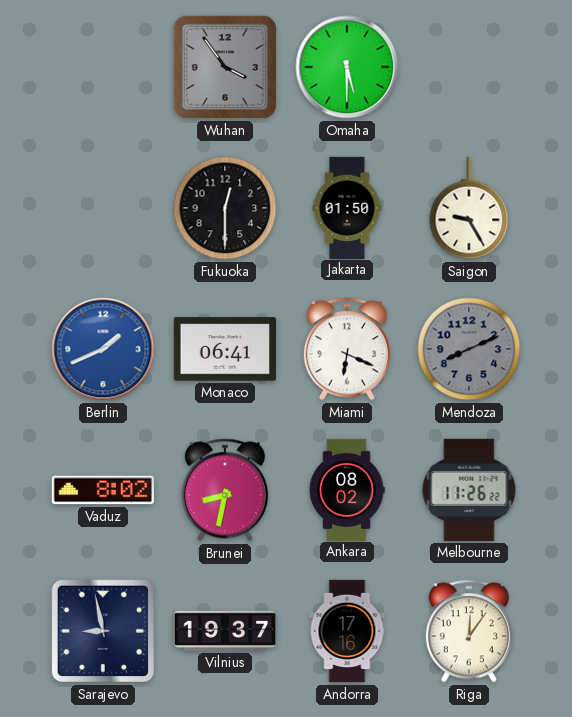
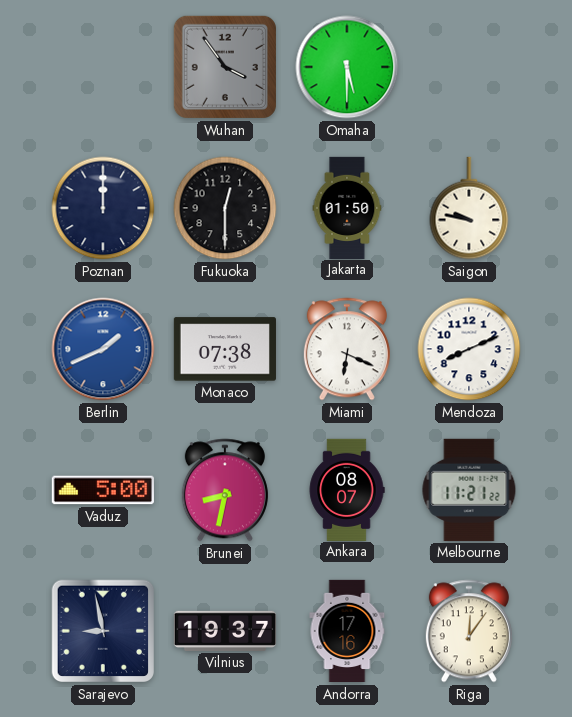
Poznan: none -> 12:00 (103, 208)
Saigon: 9:25 -> 9:47 (469, 208)
Monaco: 06:41 -> 07:38 (225, 349)
Mendoza dial: grey -> white (469, 349)
Vaduz: 8:02 -> 5:00 (103, 490)
Ankara: 08:02 -> 08:07 (347, 489)
Melbourne: 11:26 -> 11:21 (469, 490)
